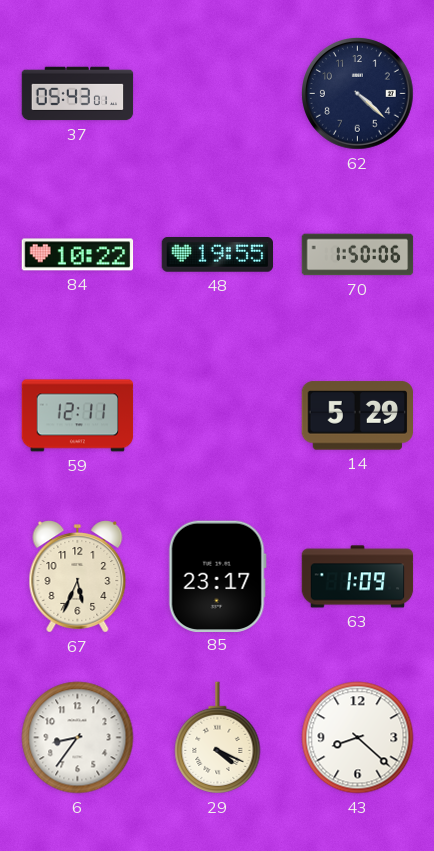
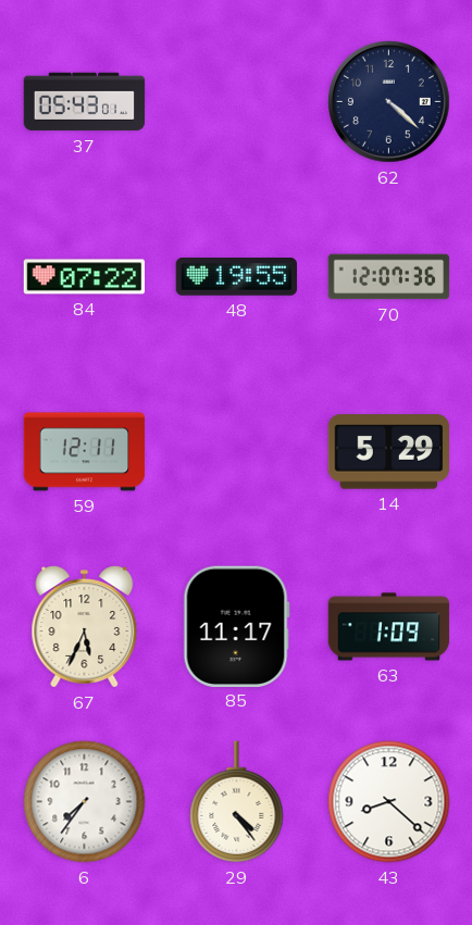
84: 10:22 -> 07:22 (85, 277)
70: 1:50 -> 12:07 (389, 277)
85: 23:17 -> 11:17 (236, 626)
6: 8:36 -> 7:36 (85, 802)
29: 4:19 -> 4:24 (237, 802)
